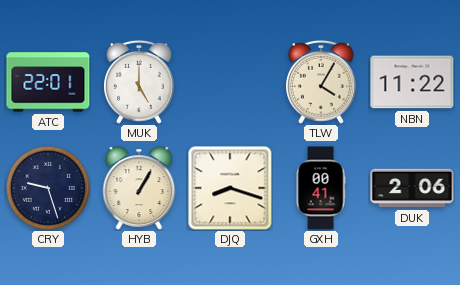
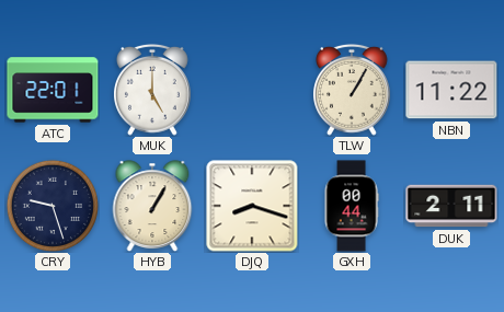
TLW: 4:05 -> 1:05 (353, 90)
GXH: 00:41 -> 00:44 (352, 206)
DUK: 2:06 -> 2:11 (451, 206)
